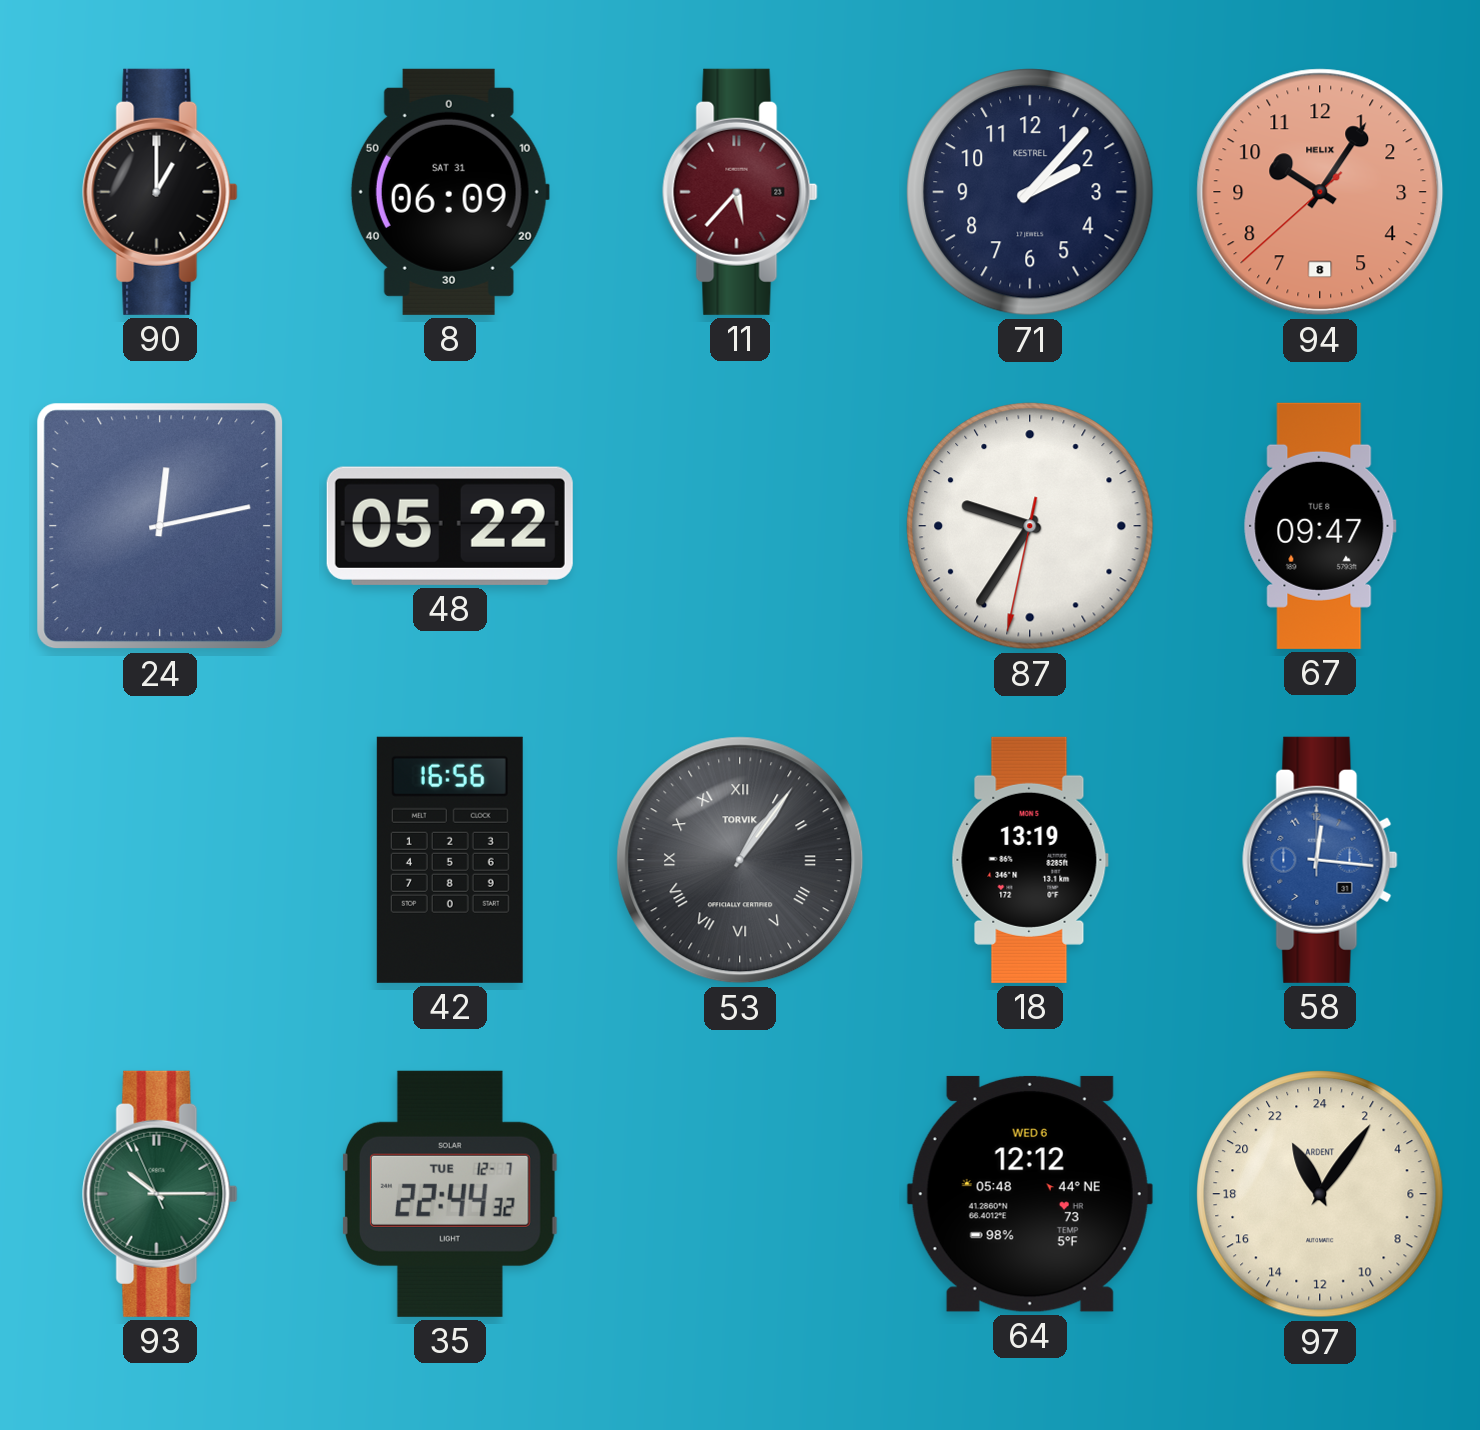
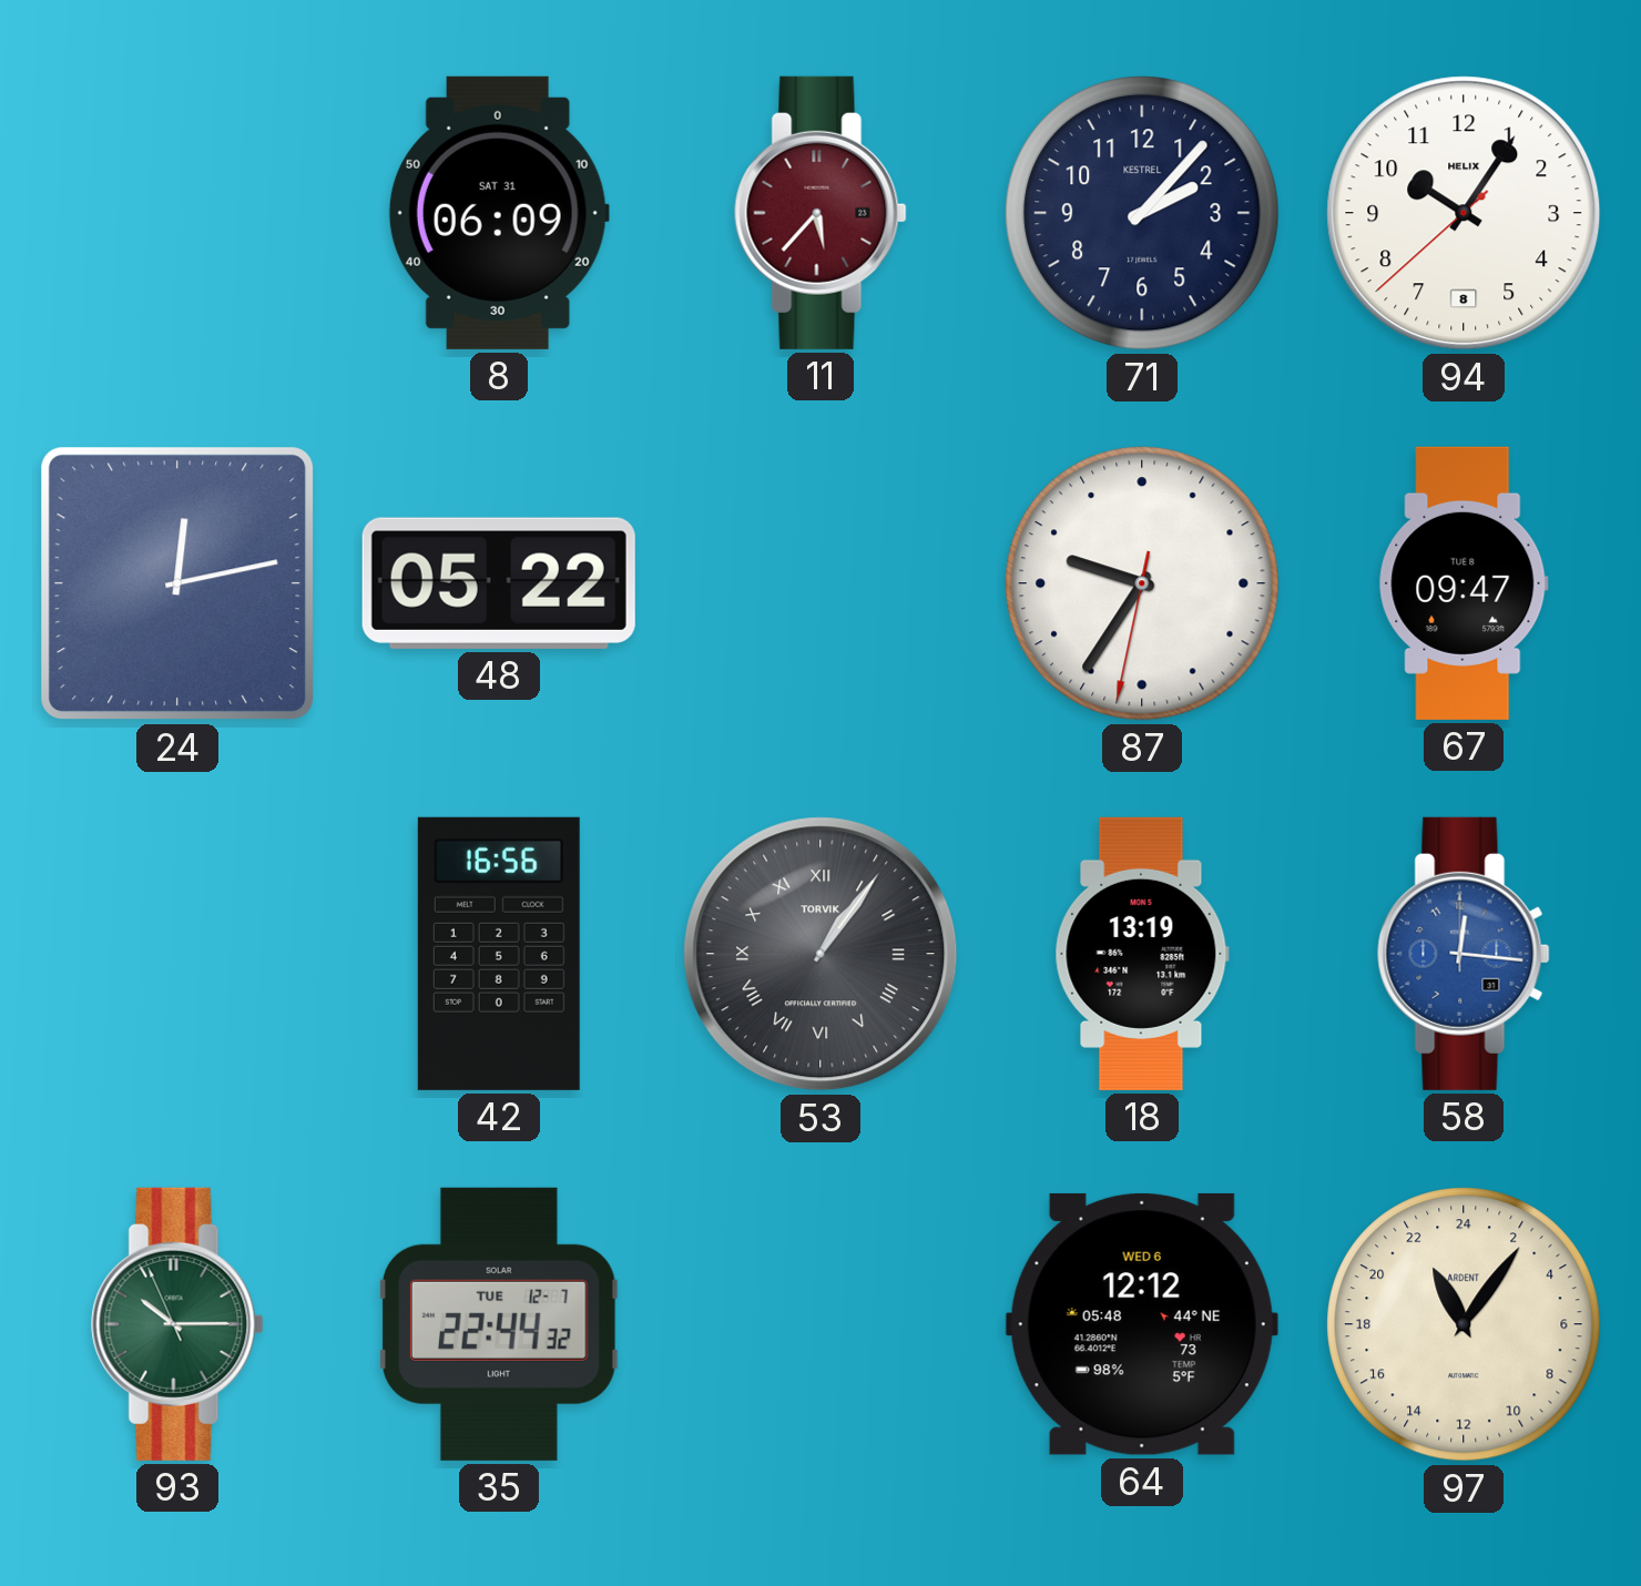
90: 1:00 -> none (160, 192)
94 dial: salmon -> white (1464, 213)
